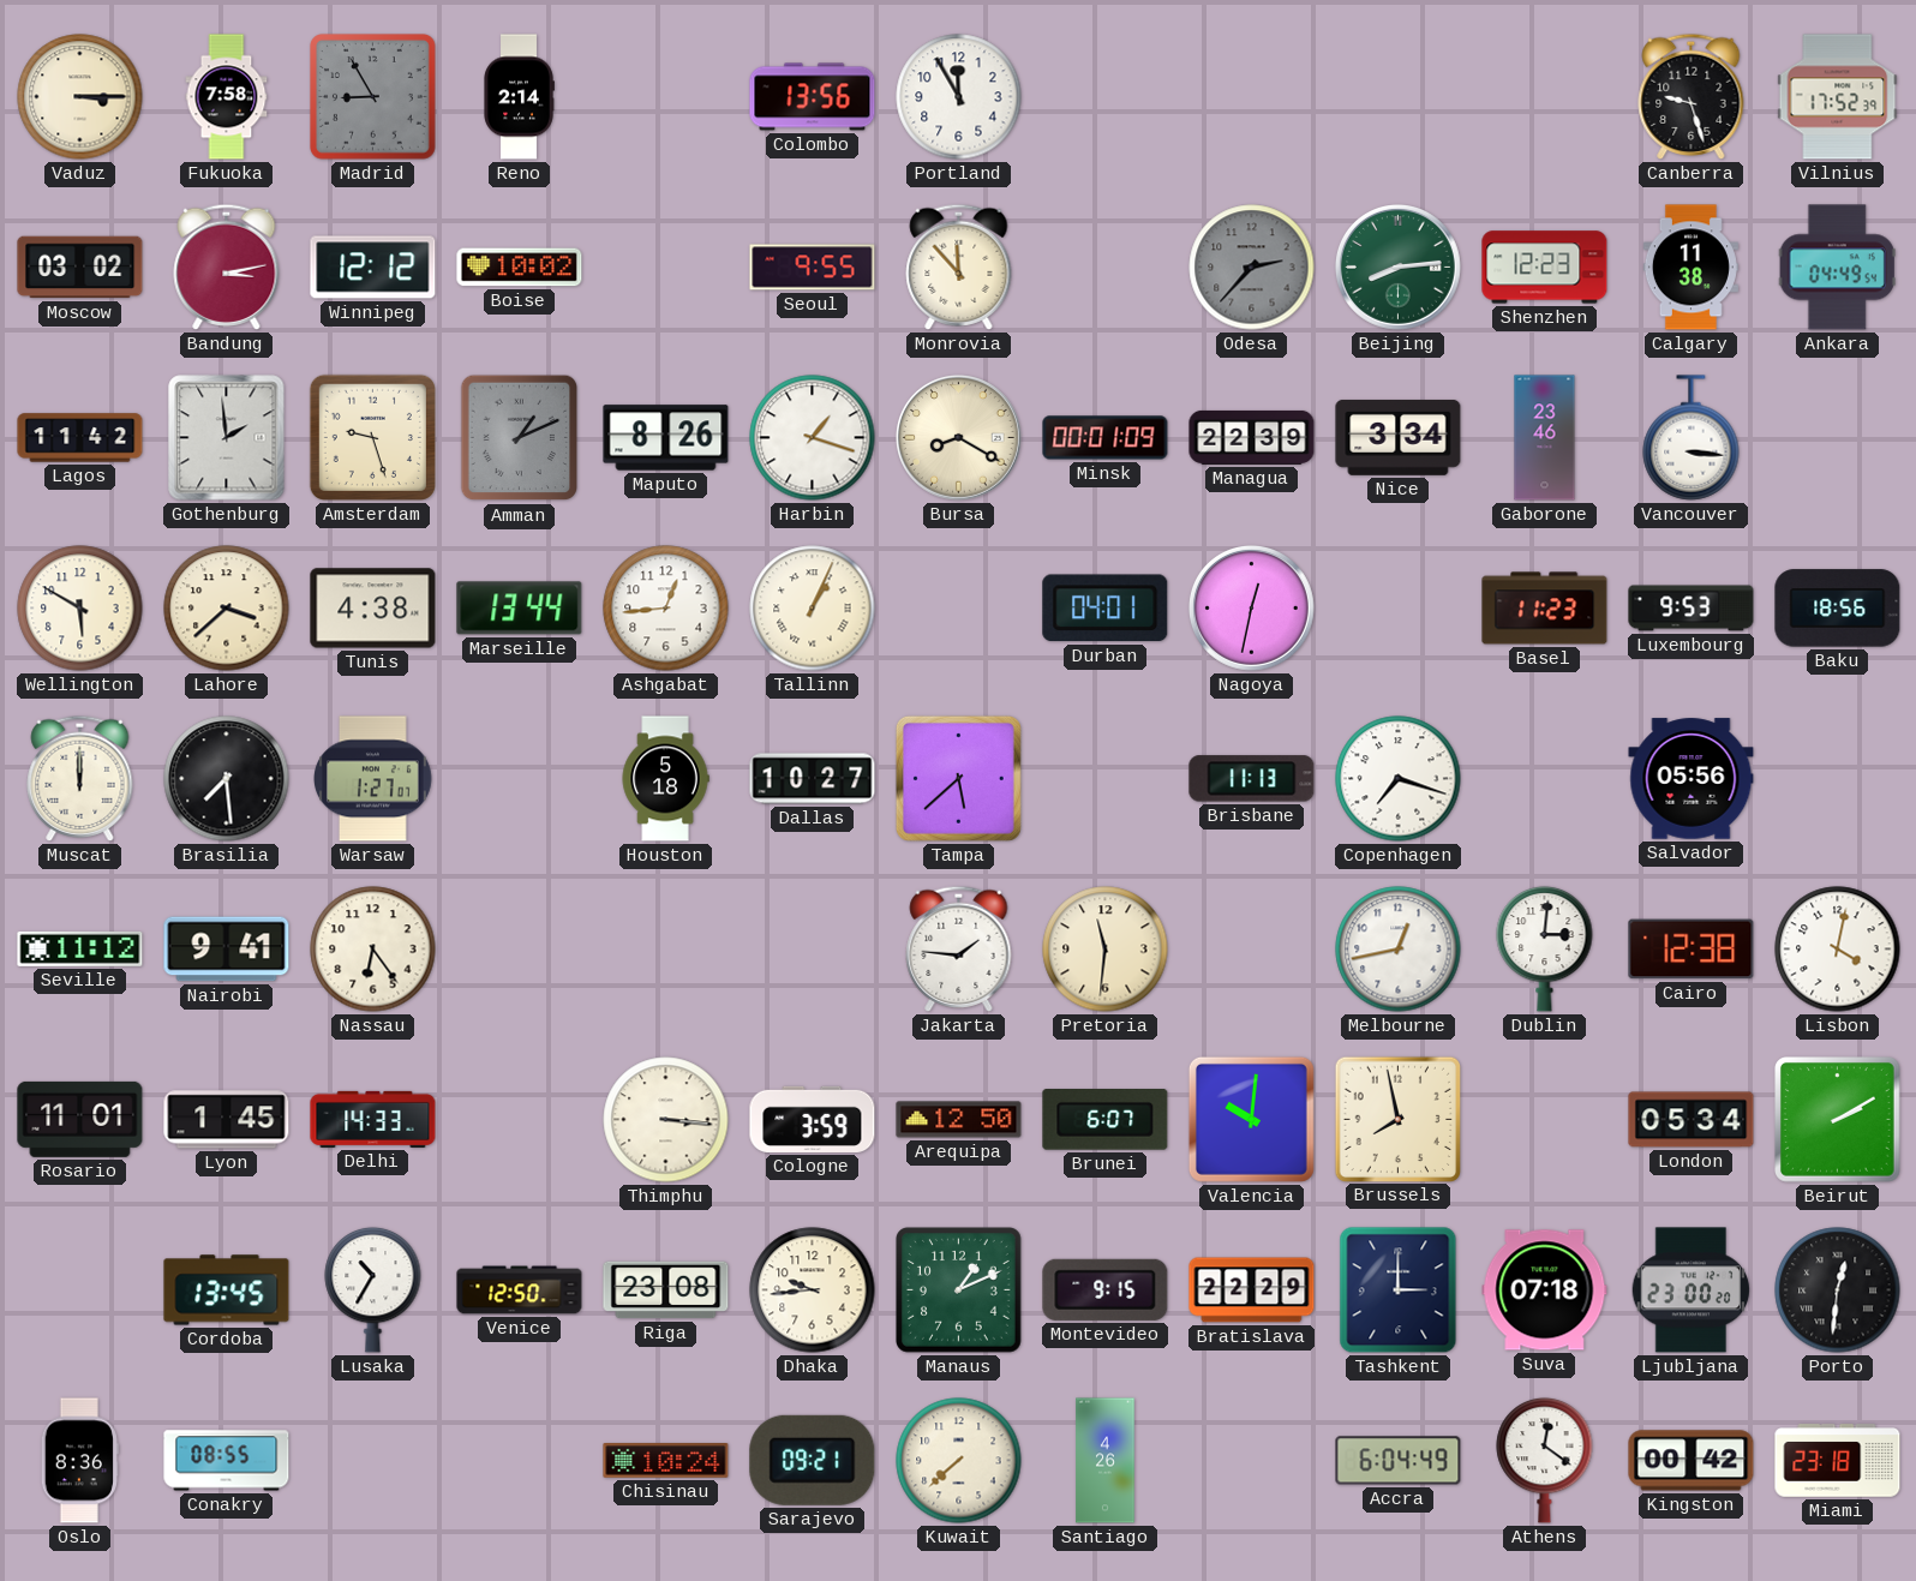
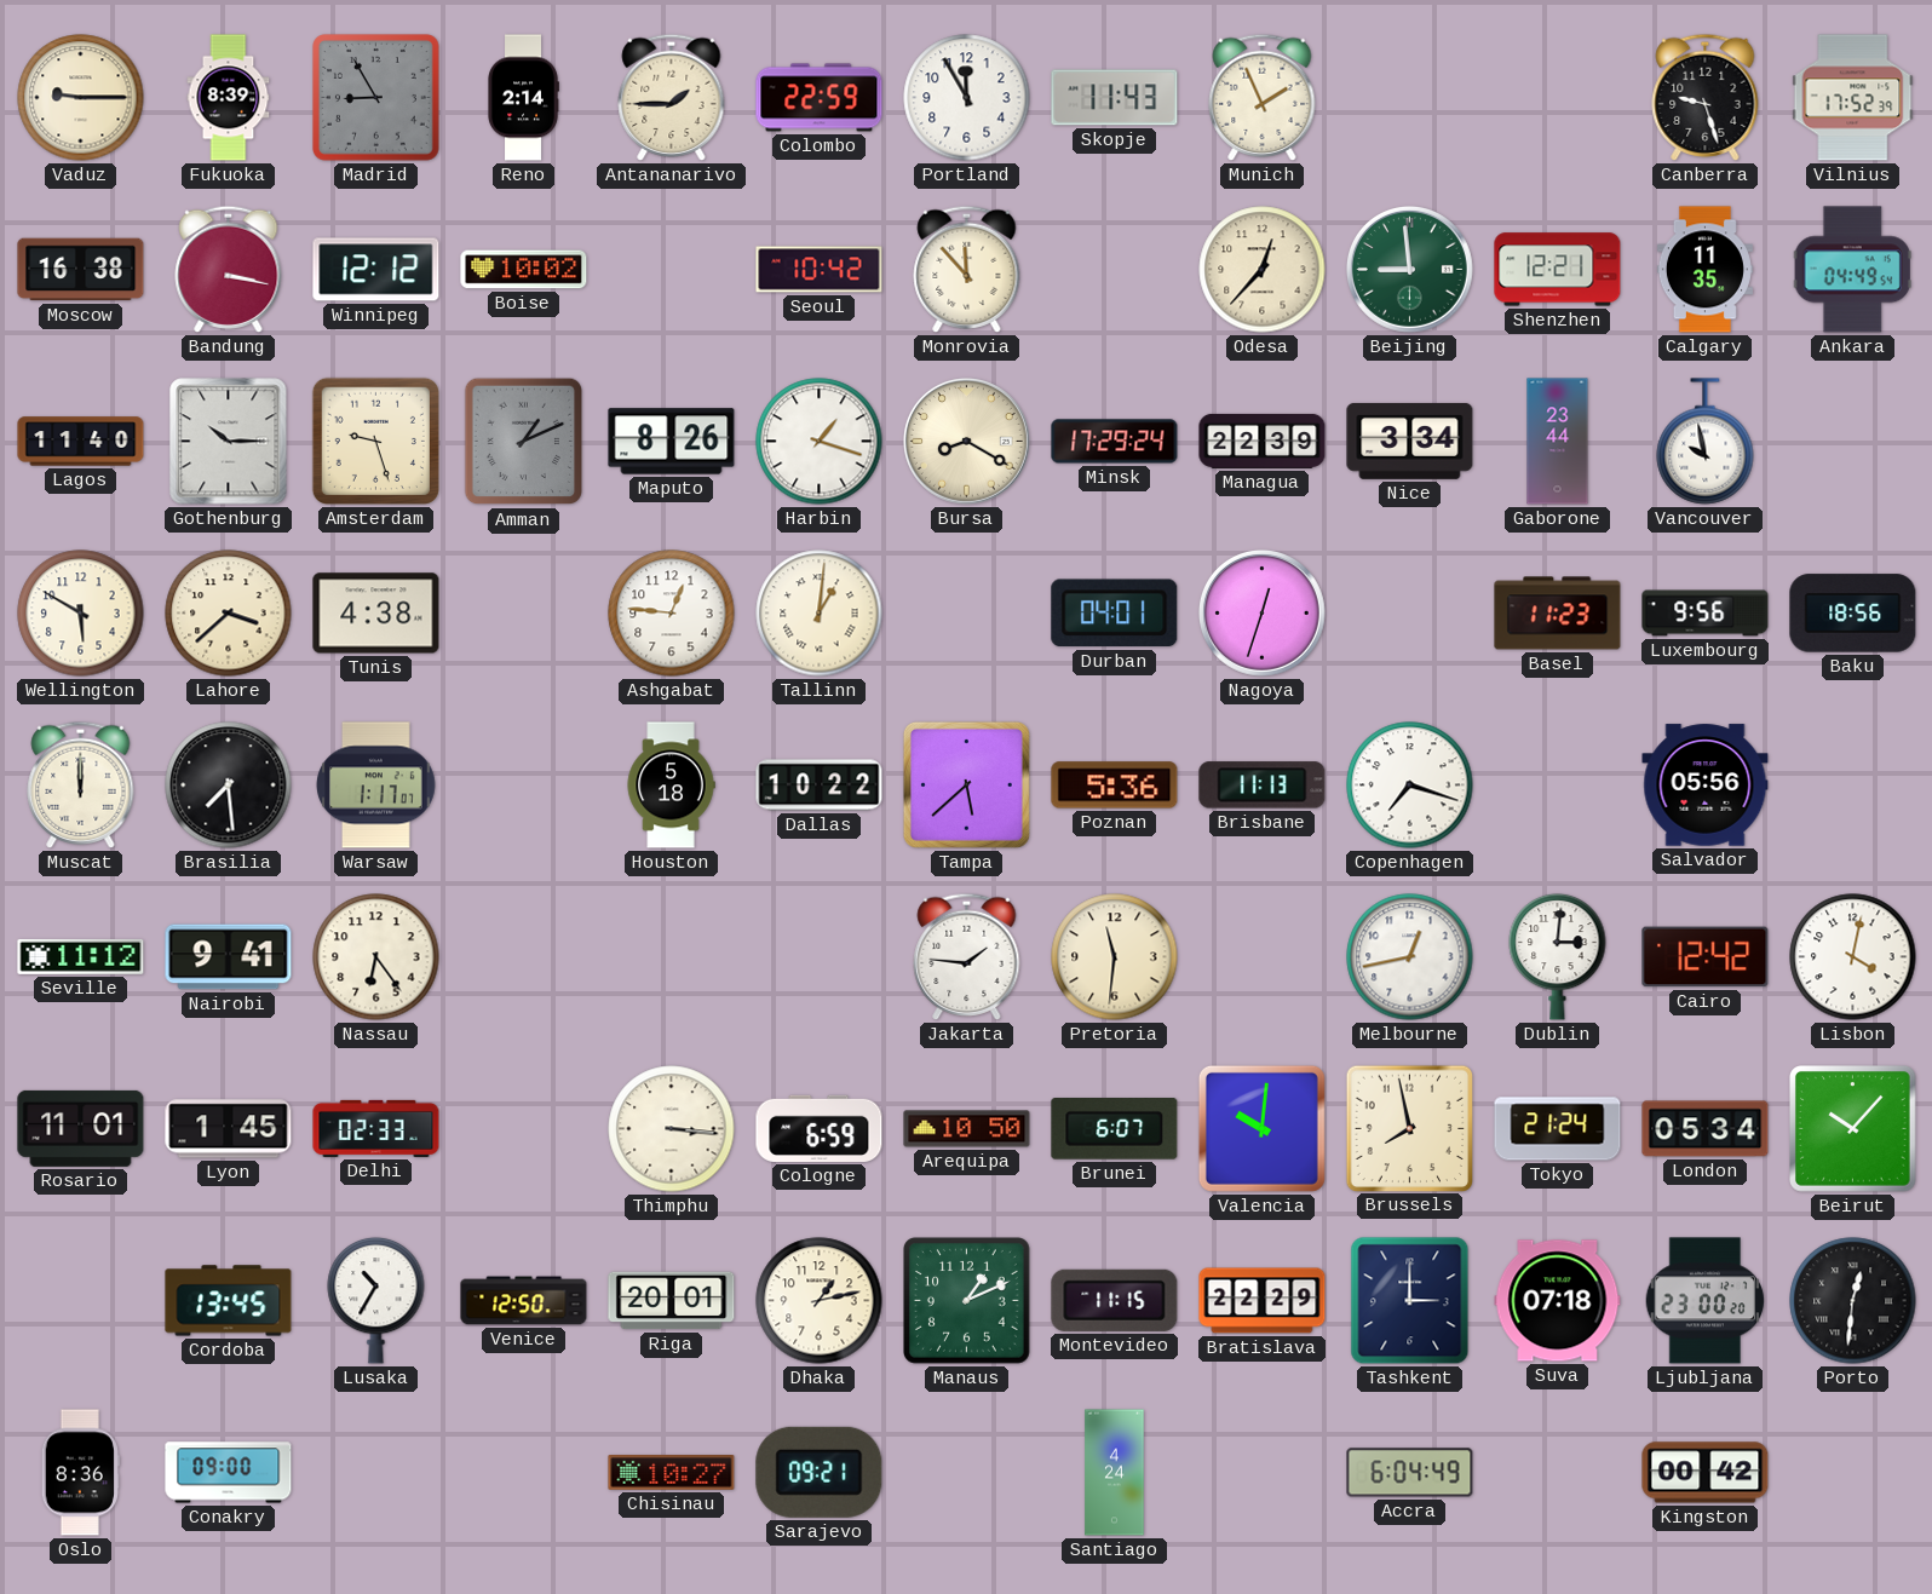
Vaduz: 3:15 -> 9:15 (81, 98)
Fukuoka: 7:58 -> 8:39 (229, 98)
Antananarivo: none -> 1:45 (672, 97)
Colombo: 13:56 -> 22:59 (820, 98)
Skopje: none -> 11:43 (1115, 98)
Munich: none -> 1:56 (1263, 97)
Moscow: 03:02 -> 16:38 (81, 270)
Bandung: 3:13 -> 3:17 (229, 269)
Seoul: 9:55 -> 10:42 (820, 270)
Odesa: 2:37 -> 12:37 (1263, 270)
Odesa dial: grey -> cream (1263, 270)
Beijing: 8:14 -> 8:59 (1409, 269)
Shenzhen: 12:23 -> 12:21 (1558, 270)
Calgary: 11:38 -> 11:35 (1704, 270)
Lagos: 11:42 -> 11:40 (81, 442)
Gothenburg: 1:59 -> 10:15 (229, 442)
Minsk: 00:01 -> 17:29 (1115, 442)
Gaborone: 23:46 -> 23:44 (1558, 442)
Vancouver: 3:16 -> 9:58 (1706, 442)
Marseille: 13:44 -> none (520, 609)
Ashgabat: 12:44 -> 12:46 (672, 614)
Tallinn: 1:04 -> 1:01 (820, 614)
Nagoya: 12:32 -> 12:33 (1261, 612)
Luxembourg: 9:53 -> 9:56 (1706, 614)
Warsaw: 1:27 -> 1:17 (376, 786)
Dallas: 10:27 -> 10:22 (820, 786)
Poznan: none -> 5:36 (1115, 786)
Cairo: 12:38 -> 12:42 (1706, 957)
Delhi: 14:33 -> 02:33 (376, 1128)
Cologne: 3:59 -> 6:59 (820, 1128)
Arequipa: 12:50 -> 10:50 (967, 1129)
Tokyo: none -> 21:24 (1558, 1129)
Beirut: 2:10 -> 10:07 (1853, 1129)
Riga: 23:08 -> 20:01 (672, 1301)
Dhaka: 9:44 -> 1:13 (820, 1301)
Montevideo: 9:15 -> 11:15 (1115, 1300)
Conakry: 08:55 -> 09:00 (229, 1473)
Chisinau: 10:24 -> 10:27 (672, 1473)
Kuwait: 7:38 -> none (959, 1461)
Santiago: 4:26 -> 4:24 (1115, 1473)
Athens: 12:21 -> none (1545, 1460)
Miami: 23:18 -> none (1838, 1461)
